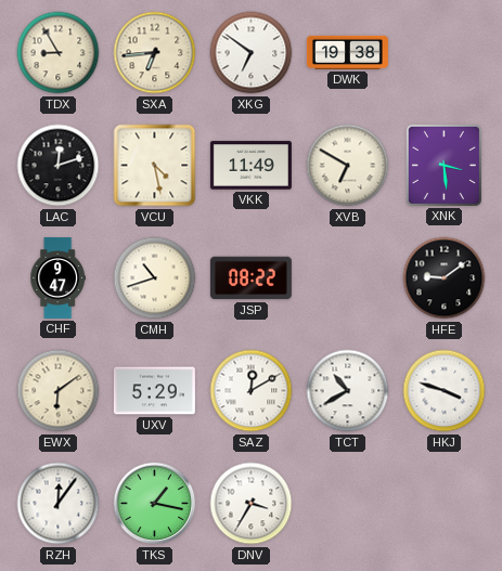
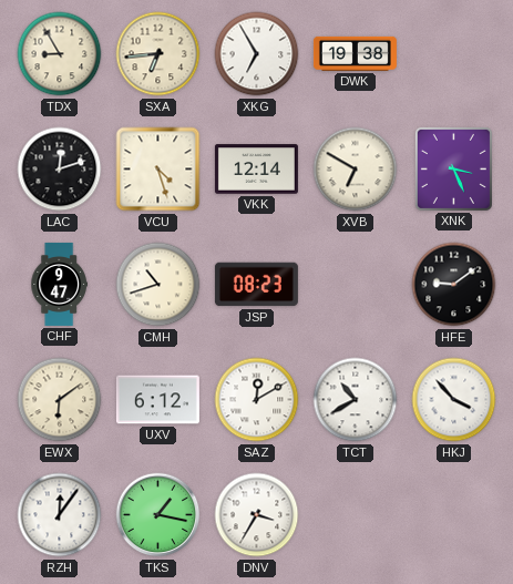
XKG: 6:51 -> 6:55 (257, 54)
VCU: 4:28 -> 4:27 (158, 170)
VKK: 11:49 -> 12:14 (256, 170)
XNK: 3:29 -> 3:26 (453, 168)
JSP: 08:22 -> 08:23 (256, 285)
UXV: 5:29 -> 6:12 (157, 400)
HKJ: 3:48 -> 3:53 (454, 400)
